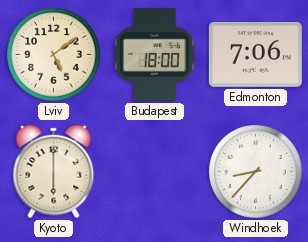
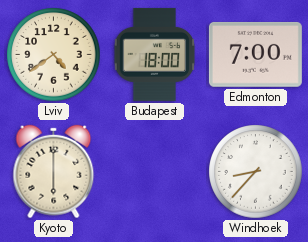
Lviv: 5:09 -> 4:39 (54, 55)
Edmonton: 7:06 -> 7:00 (255, 54)
